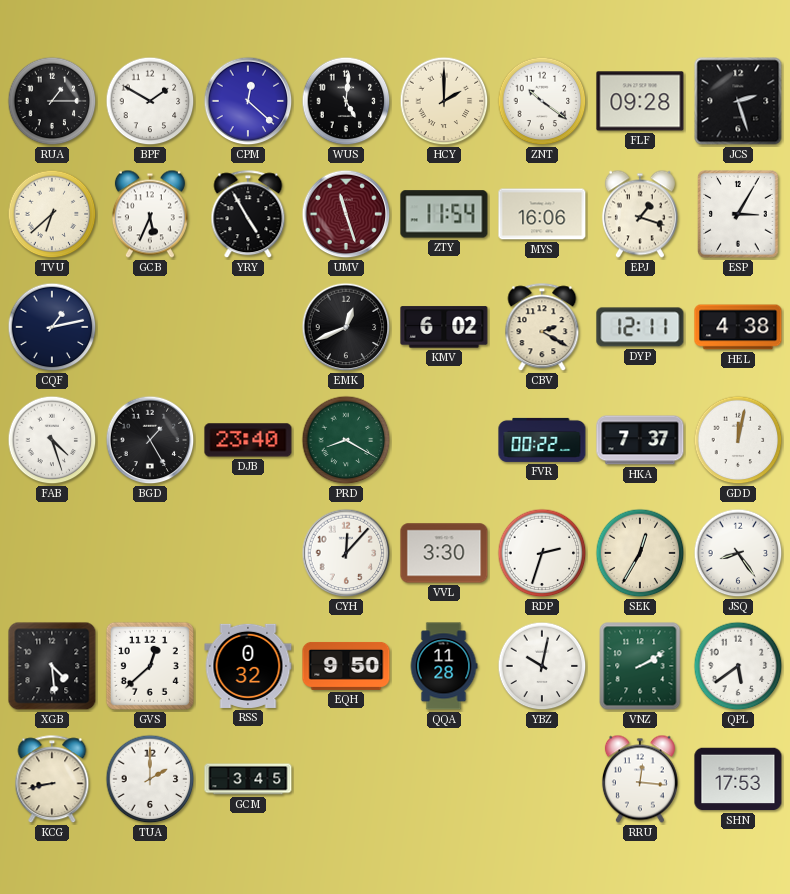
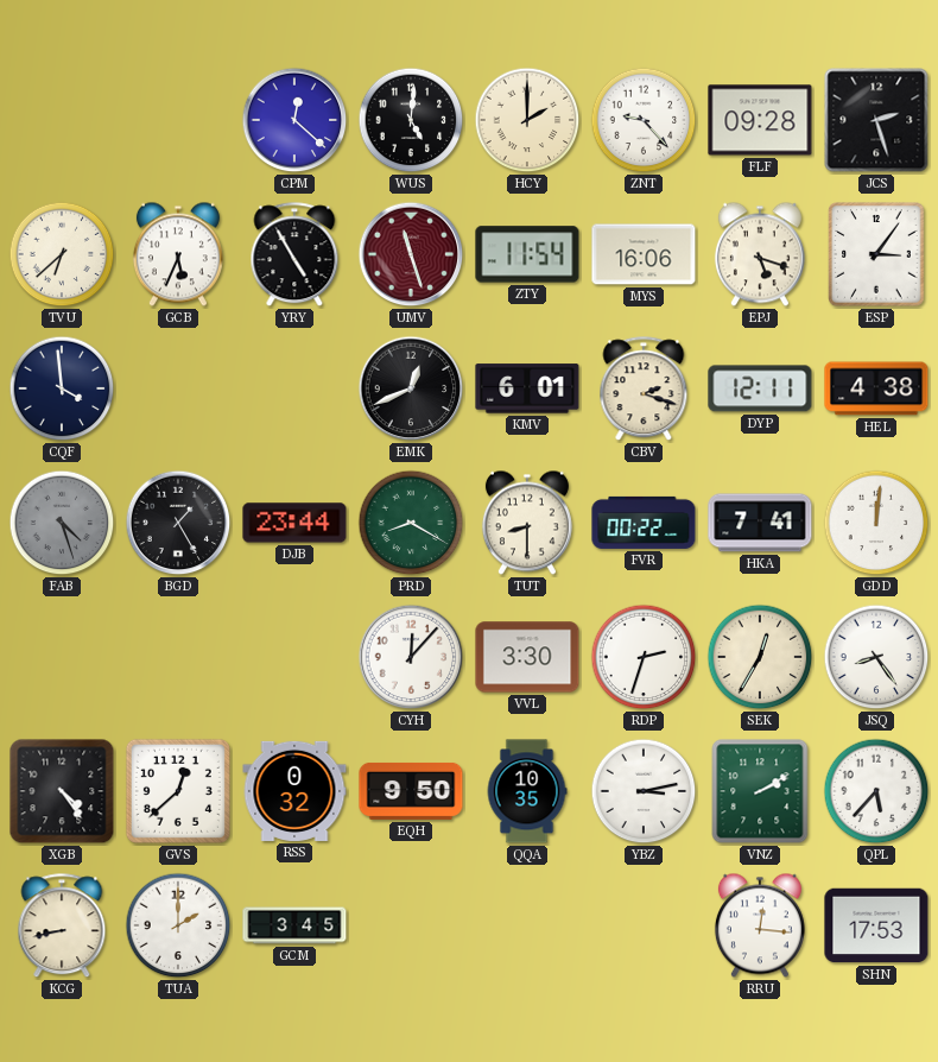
RUA: 1:15 -> none (52, 101)
BPF: 1:50 -> none (150, 101)
ZNT: 10:21 -> 9:23 (644, 120)
EPJ: 1:18 -> 5:18 (760, 254)
ESP: 3:05 -> 3:06 (876, 254)
CQF: 1:13 -> 3:59 (62, 388)
KMV: 6:02 -> 6:01 (527, 388)
CBV: 2:20 -> 2:18 (644, 390)
FAB dial: white -> grey (62, 523)
DJB: 23:40 -> 23:44 (294, 523)
TUT: none -> 8:30 (527, 523)
HKA: 7:37 -> 7:41 (760, 523)
GDD: 12:02 -> 12:01 (876, 523)
XGB: 4:29 -> 4:24 (62, 791)
QQA: 11:28 -> 10:35 (527, 791)
YBZ: 10:02 -> 3:13 (644, 791)
QPL: 5:39 -> 5:37 (876, 791)
